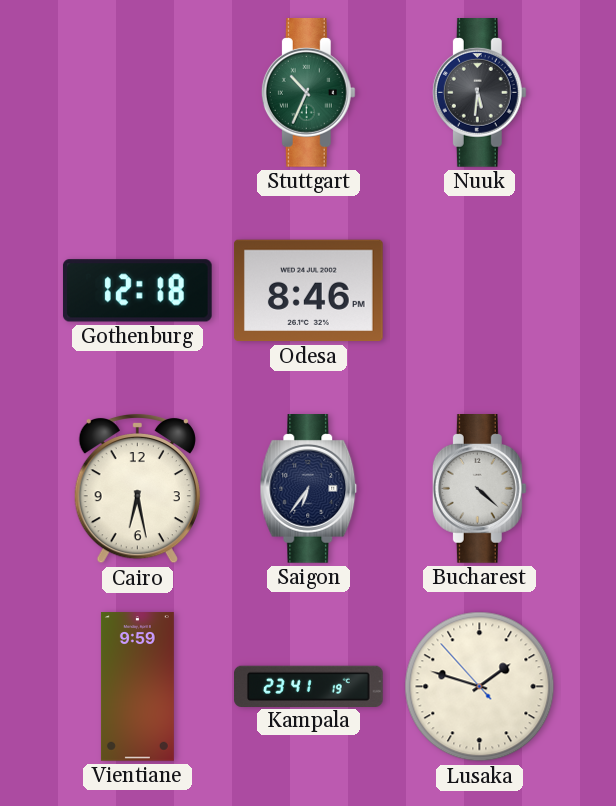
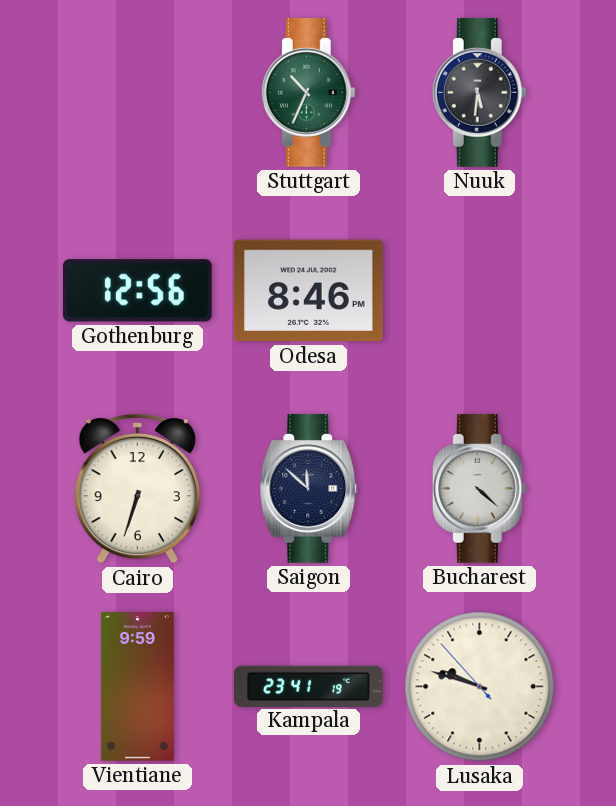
Gothenburg: 12:18 -> 12:56 (137, 291)
Cairo: 6:28 -> 6:33 (137, 488)
Saigon: 6:36 -> 11:52 (309, 489)
Lusaka: 1:47 -> 9:47 (480, 687)
